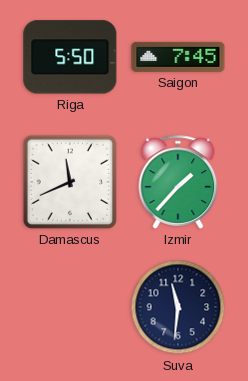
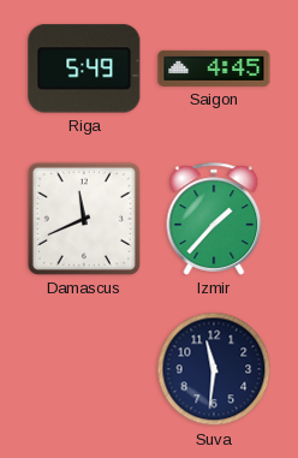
Riga: 5:50 -> 5:49 (84, 69)
Saigon: 7:45 -> 4:45 (214, 69)
